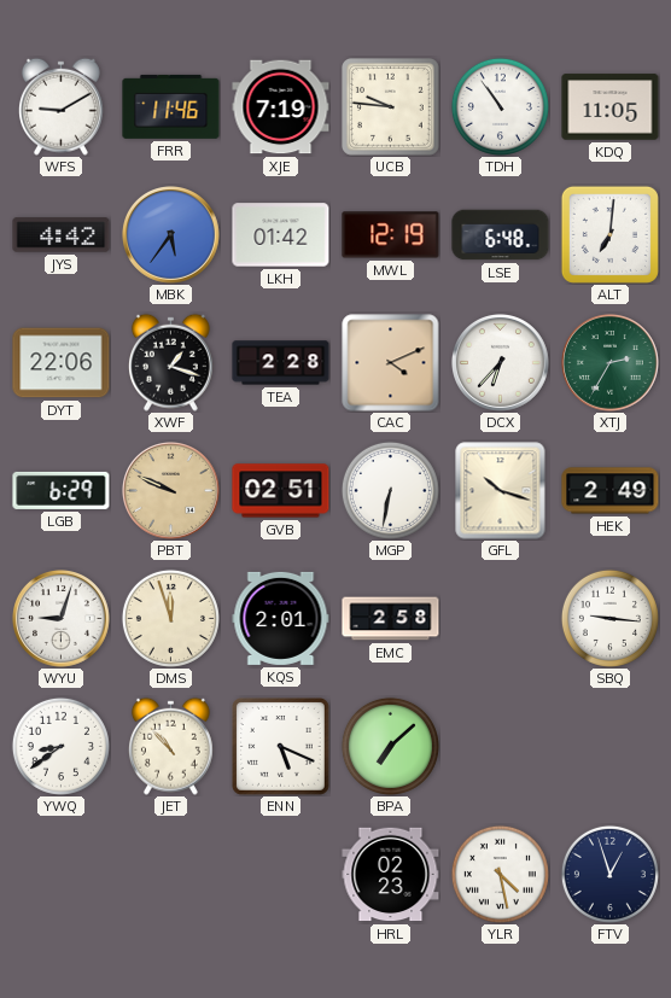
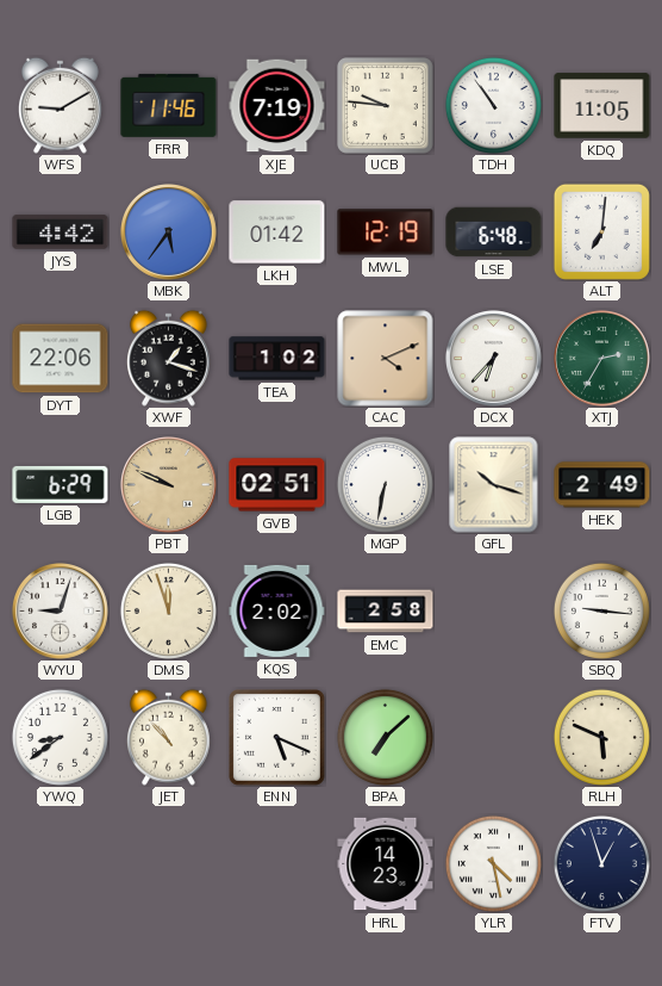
TEA: 2:28 -> 1:02 (277, 359)
KQS: 2:01 -> 2:02 (277, 610)
RLH: none -> 5:49 (601, 737)
HRL: 02:23 -> 14:23 (386, 864)
